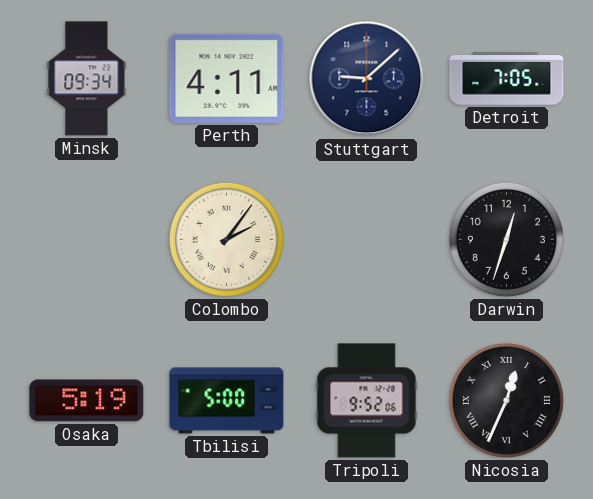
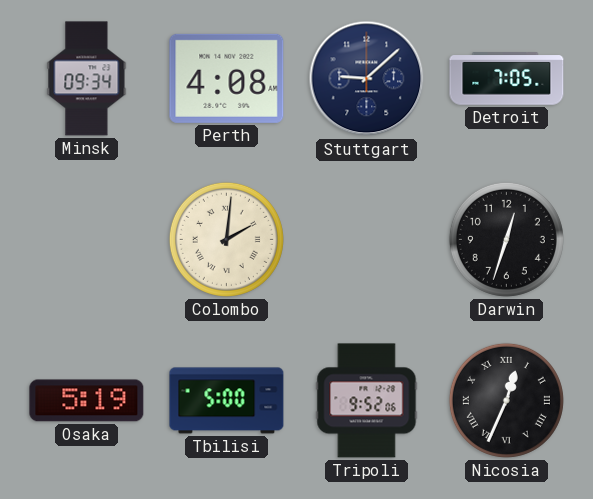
Perth: 4:11 -> 4:08 (227, 78)
Colombo: 2:06 -> 2:01 (226, 239)
